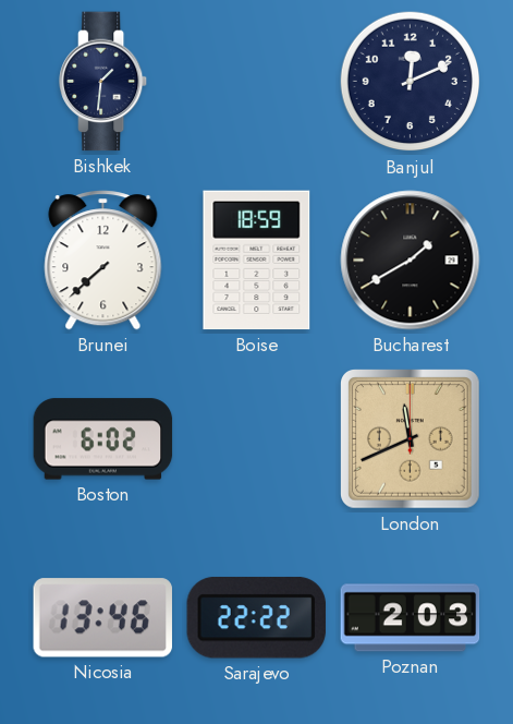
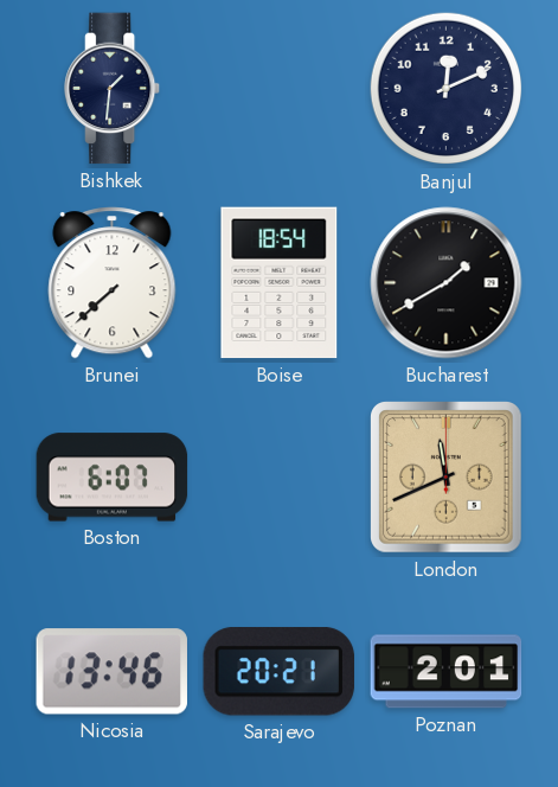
Boise: 18:59 -> 18:54 (280, 283)
Boston: 6:02 -> 6:07 (113, 478)
Sarajevo: 22:22 -> 20:21 (278, 672)
Poznan: 2:03 -> 2:01 (447, 672)
